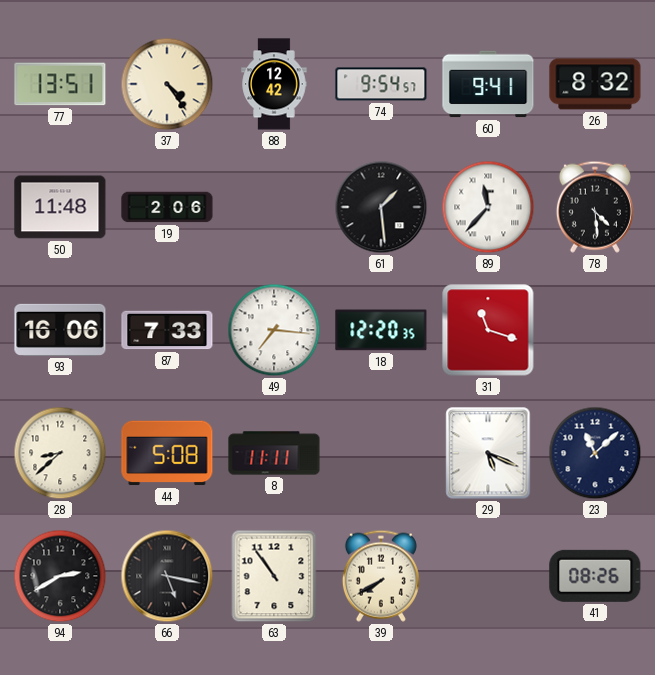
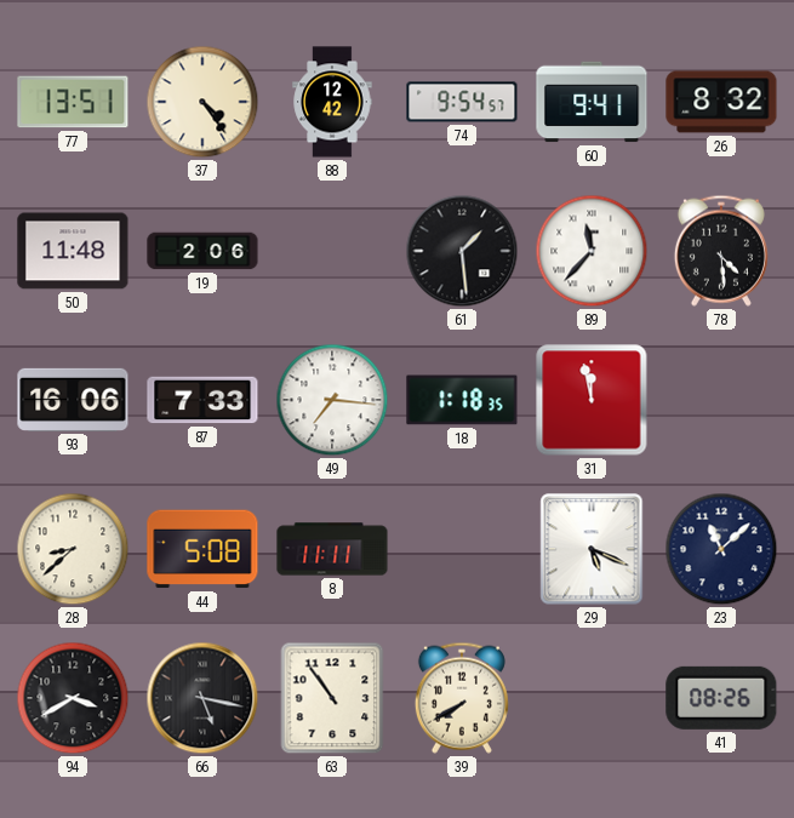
18: 12:20 -> 1:18 (462, 400)
31: 11:18 -> 11:58 (592, 400)
94: 2:40 -> 3:40 (73, 698)
